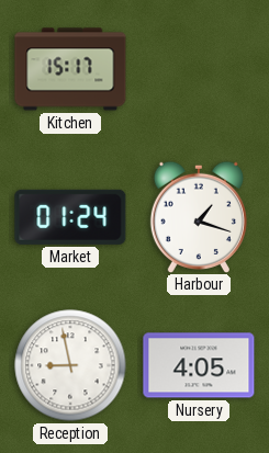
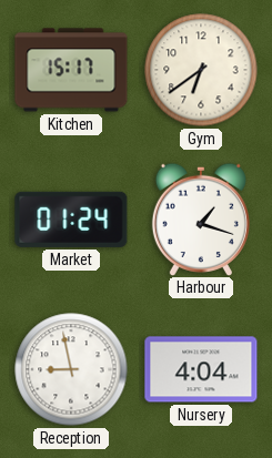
Gym: none -> 6:39 (201, 70)
Nursery: 4:05 -> 4:04 (201, 369)
